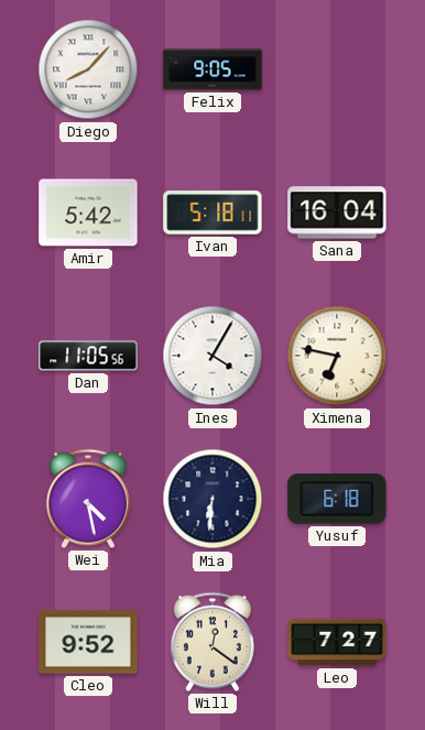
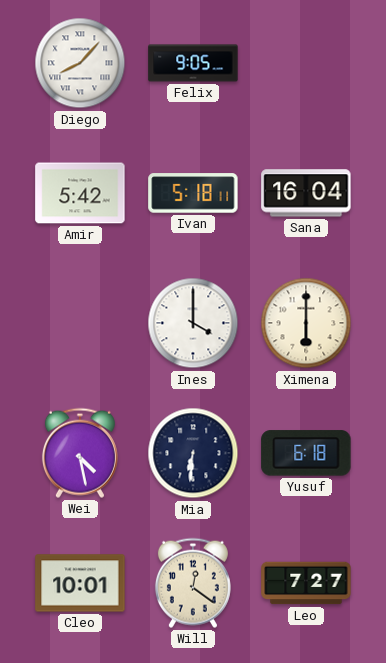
Dan: 11:05 -> none (88, 356)
Ines: 4:05 -> 4:00 (193, 323)
Ximena: 6:47 -> 6:00 (306, 323)
Cleo: 9:52 -> 10:01 (80, 583)
